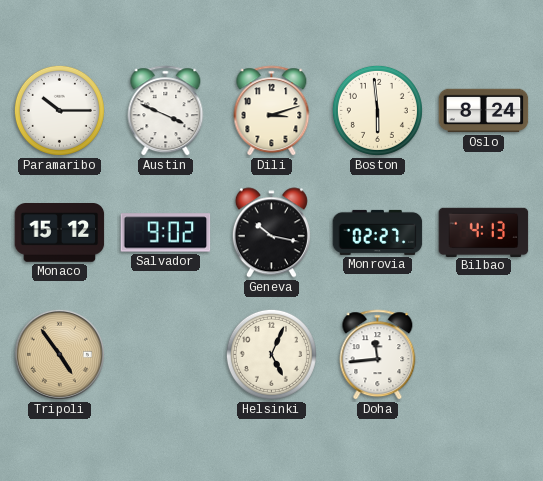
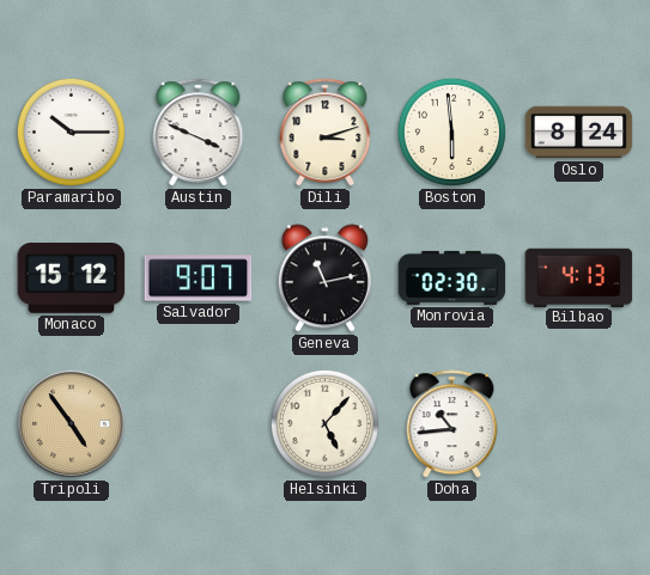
Salvador: 9:02 -> 9:07 (199, 279)
Geneva: 10:17 -> 11:13 (324, 279)
Monrovia: 02:27 -> 02:30 (452, 277)
Helsinki: 5:04 -> 5:07 (324, 423)
Doha: 11:44 -> 10:44 (452, 424)
